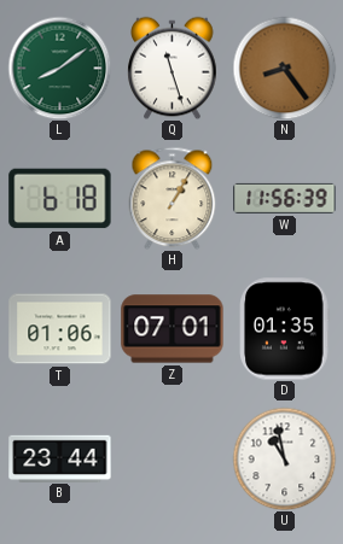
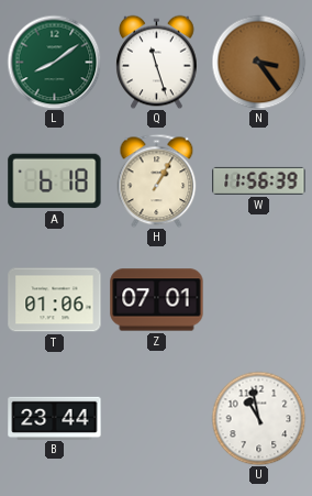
N: 8:24 -> 3:24 (258, 62)
D: 01:35 -> none (285, 329)
